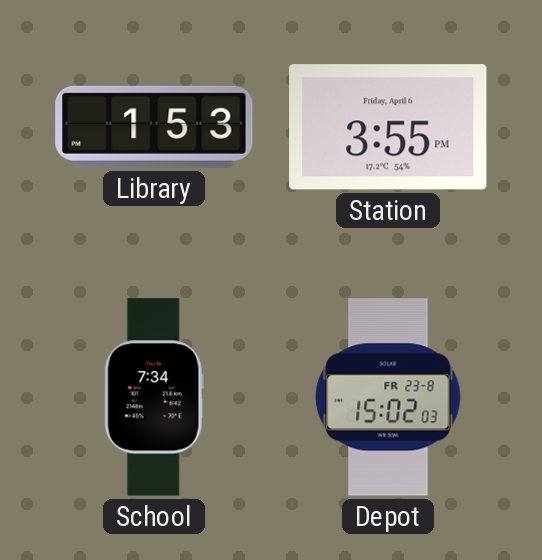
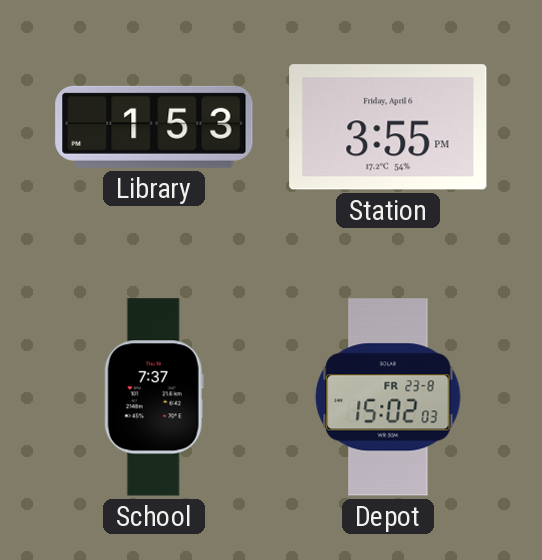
School: 7:34 -> 7:37 (154, 397)
